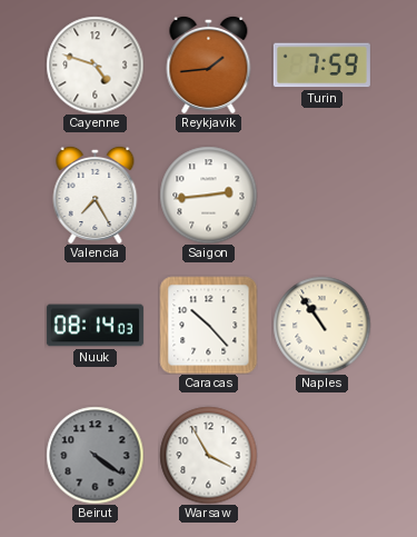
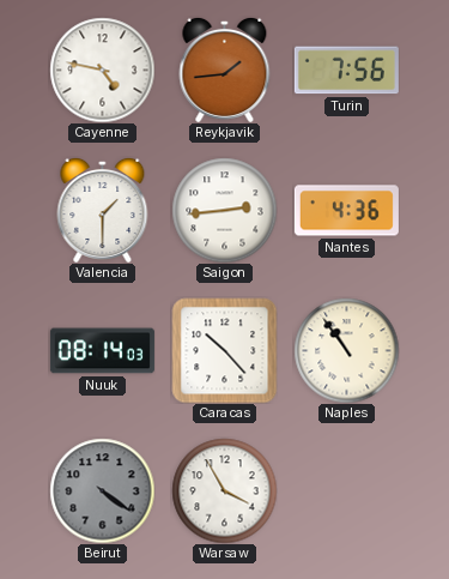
Cayenne: 4:48 -> 4:47 (102, 70)
Turin: 7:59 -> 7:56 (346, 71)
Valencia: 7:25 -> 1:30 (103, 210)
Nantes: none -> 4:36 (346, 211)
